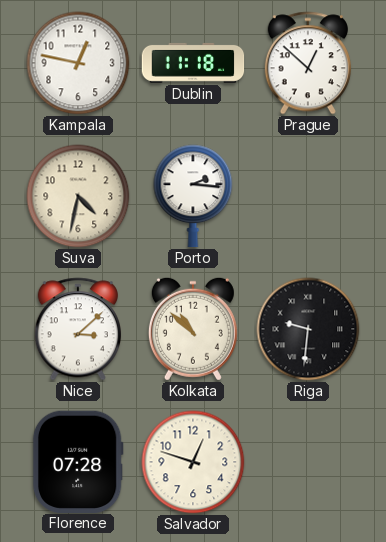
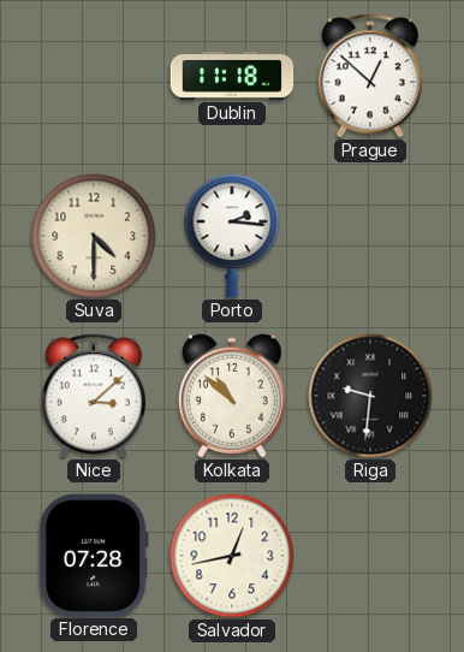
Kampala: 12:47 -> none (78, 63)
Suva: 4:32 -> 4:30 (94, 236)
Salvador: 12:48 -> 12:43 (232, 556)
